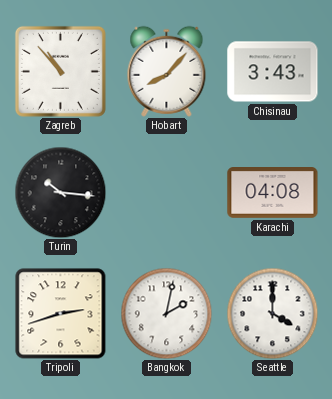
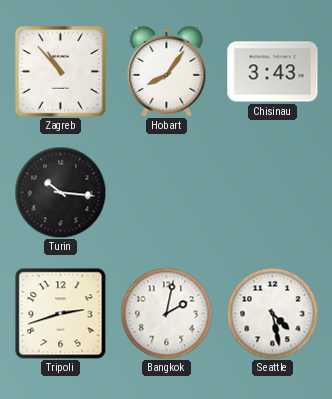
Hobart: 8:07 -> 8:06 (167, 71)
Karachi: 04:08 -> none (273, 193)
Seattle: 4:00 -> 4:28 (272, 313)
